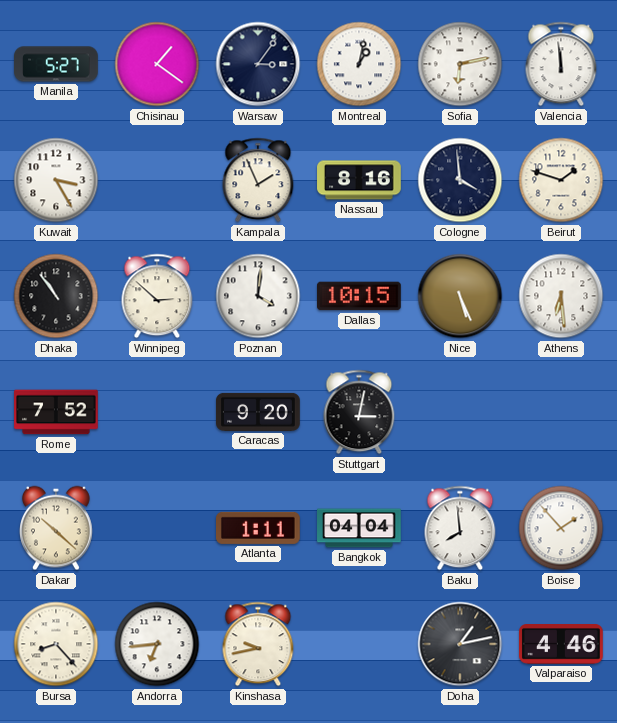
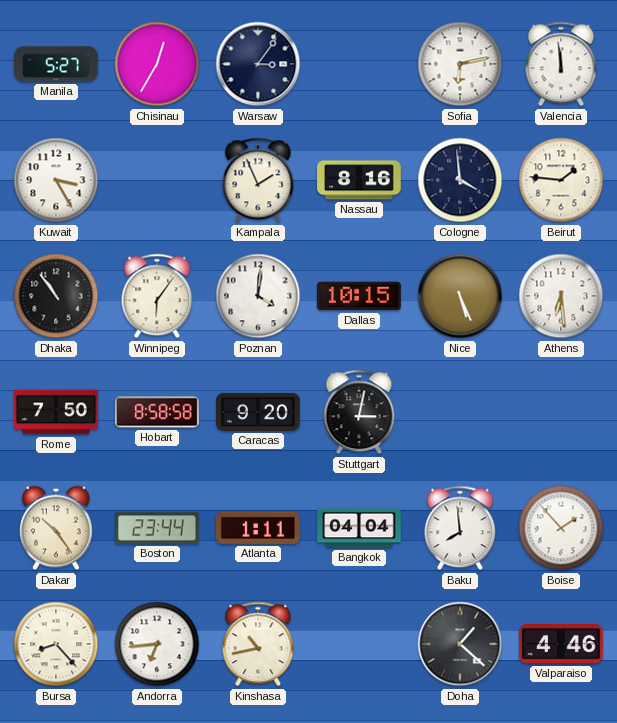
Chisinau: 1:21 -> 12:35 (157, 64)
Montreal: 1:02 -> none (359, 64)
Beirut: 1:48 -> 1:46 (561, 180)
Winnipeg: 2:52 -> 6:06 (157, 296)
Rome: 7:52 -> 7:50 (56, 412)
Hobart: none -> 8:58 (158, 412)
Dakar: 10:22 -> 10:24 (57, 528)
Boston: none -> 23:44 (158, 528)
Kinshasa: 9:43 -> 10:43 (258, 644)
Doha: 1:13 -> 1:22 (460, 644)
